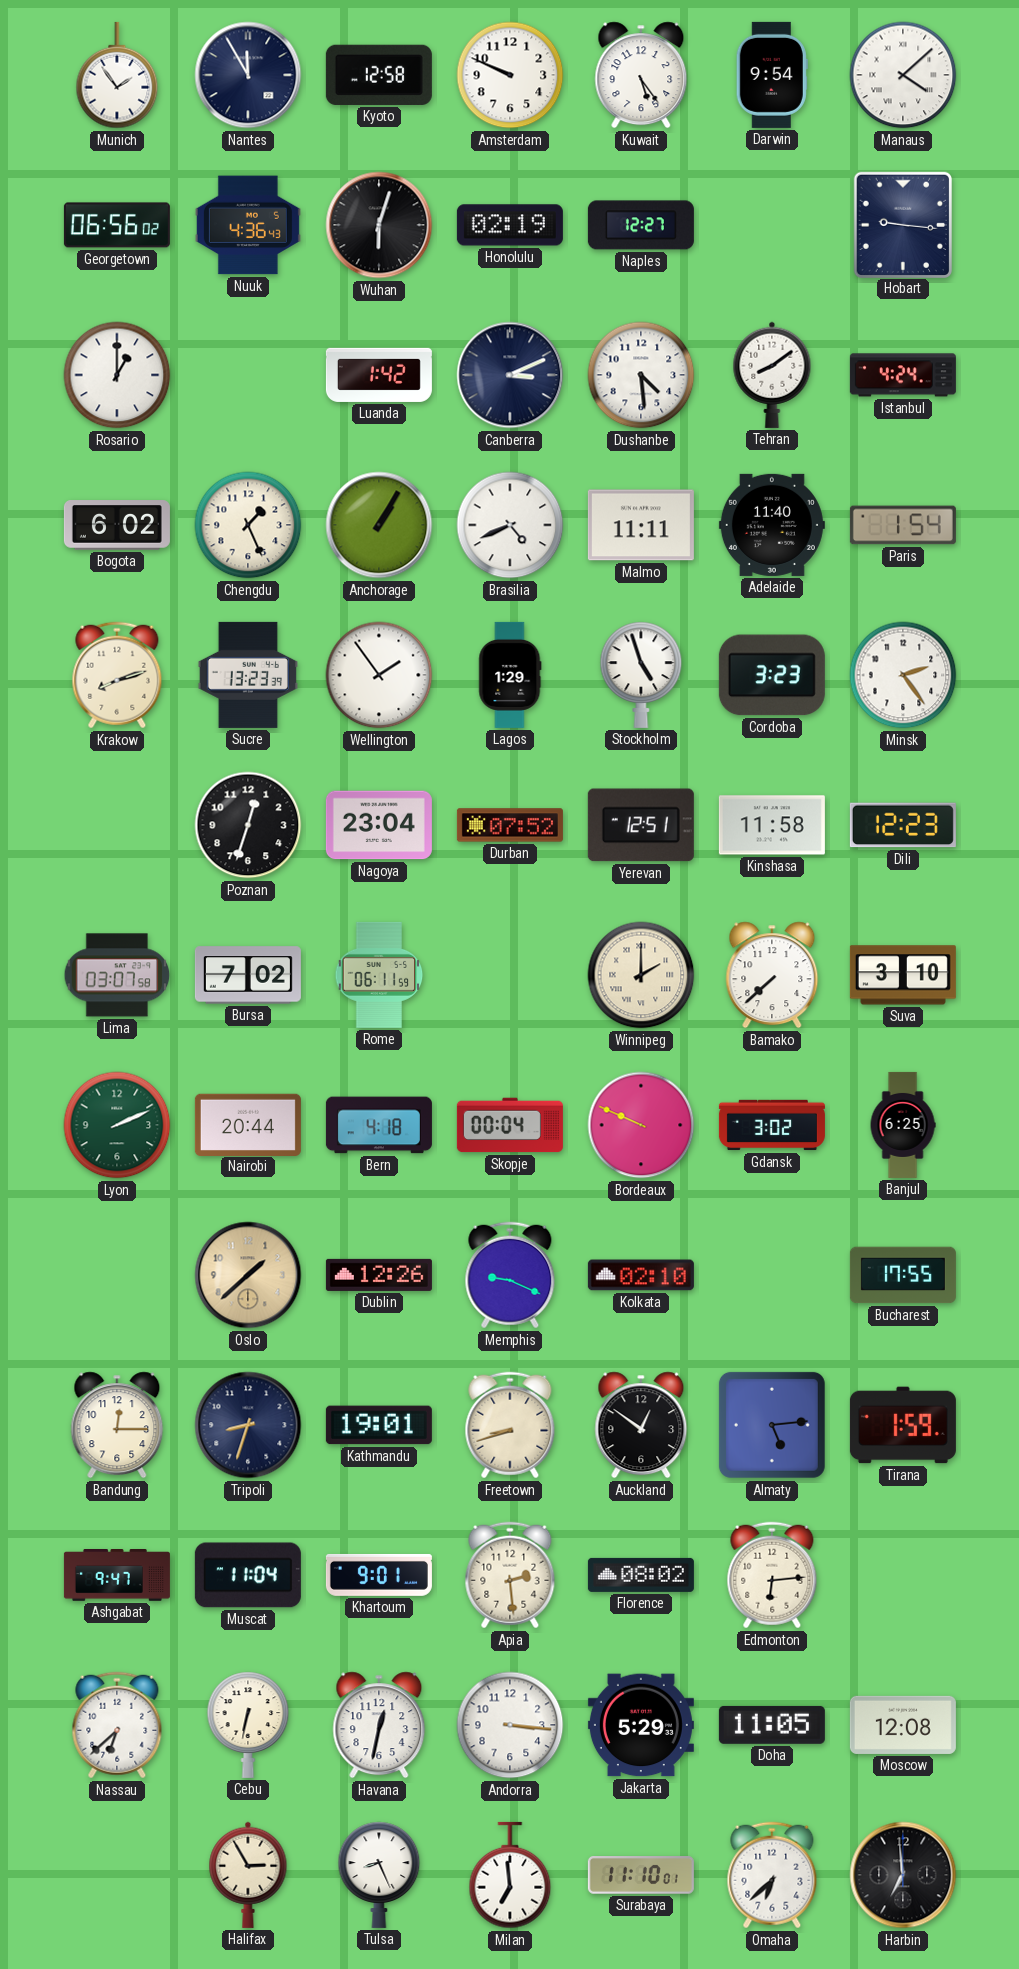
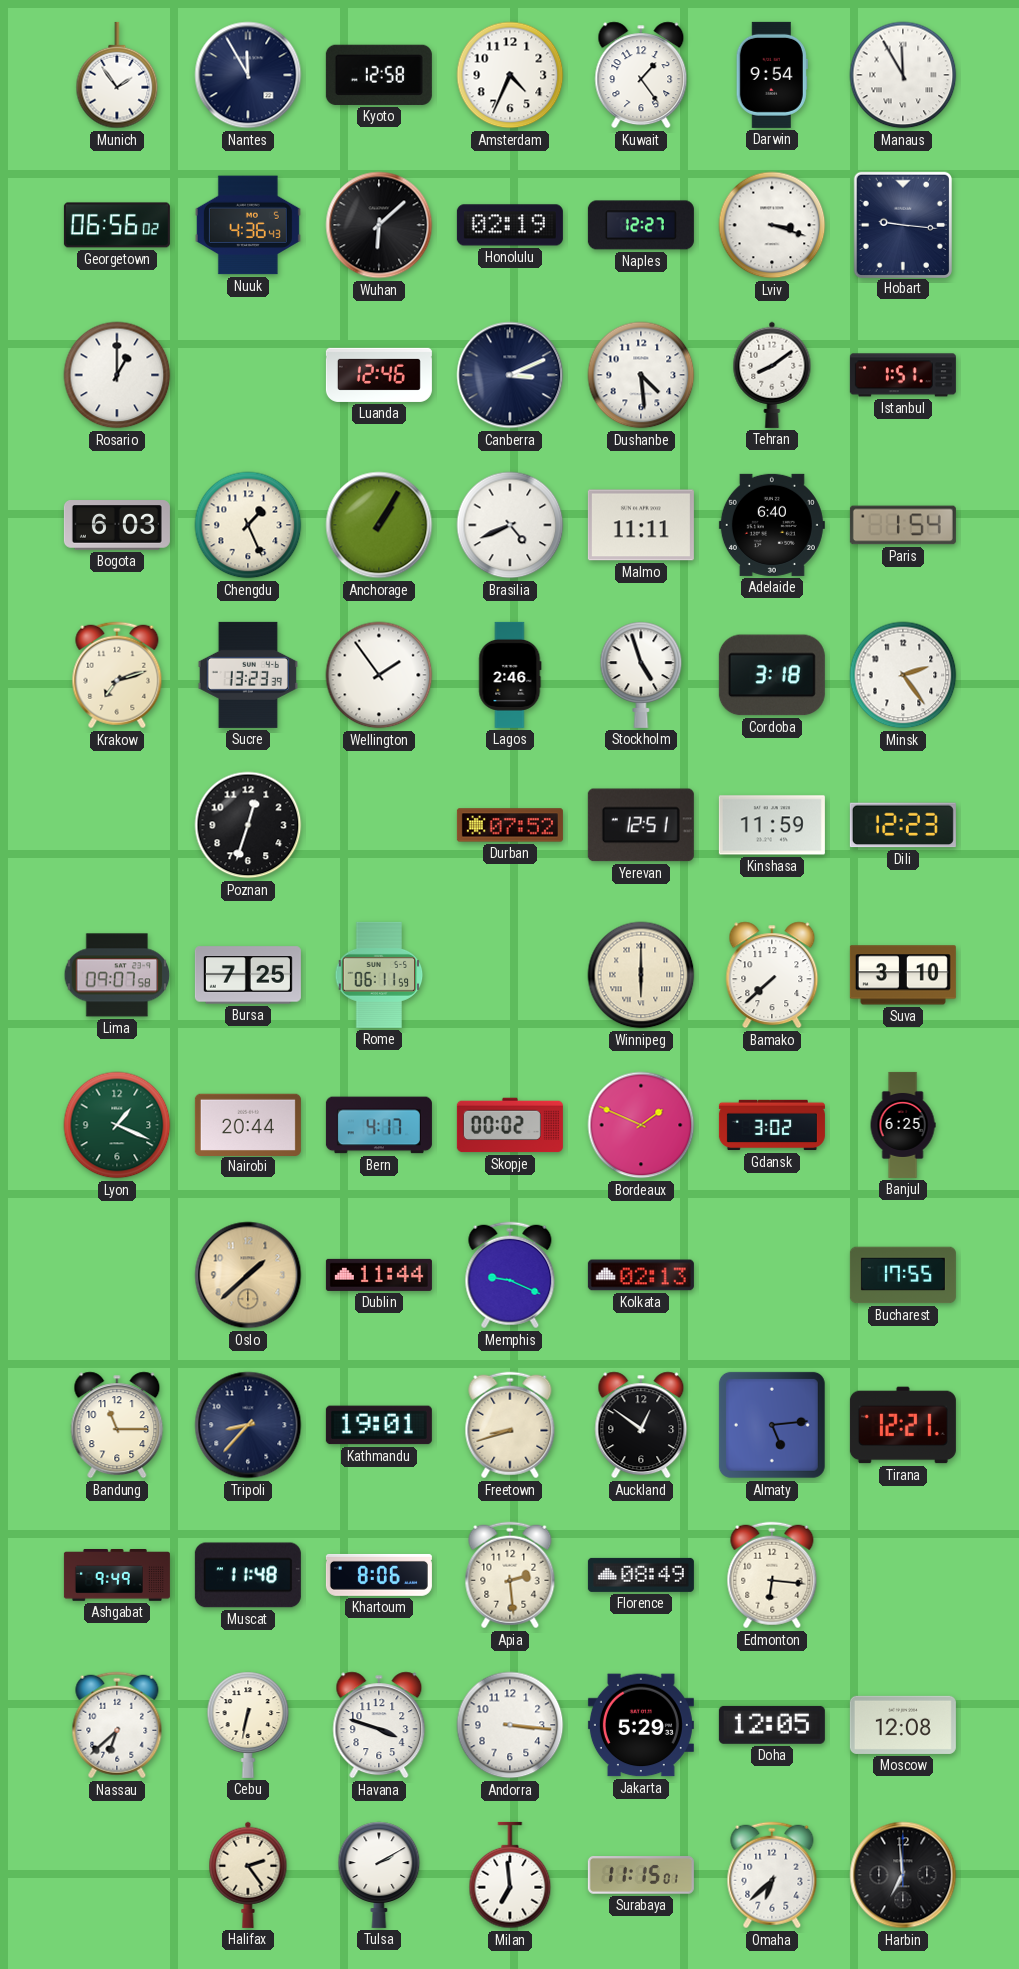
Amsterdam: 9:49 -> 4:34 (510, 75)
Kuwait: 5:24 -> 1:24 (641, 75)
Manaus: 4:08 -> 11:55 (903, 75)
Wuhan: 6:03 -> 6:08 (379, 225)
Lviv: none -> 3:18 (772, 225)
Luanda: 1:42 -> 12:46 (379, 375)
Istanbul: 4:24 -> 1:51 (903, 375)
Bogota: 6:02 -> 6:03 (117, 525)
Adelaide: 11:40 -> 6:40 (772, 525)
Krakow: 8:12 -> 7:12 (117, 675)
Lagos: 1:29 -> 2:46 (510, 675)
Cordoba: 3:23 -> 3:18 (772, 675)
Nagoya: 23:04 -> none (379, 825)
Kinshasa: 11:58 -> 11:59 (772, 825)
Lima: 03:07 -> 09:07 (117, 975)
Bursa: 7:02 -> 7:25 (248, 975)
Winnipeg: 2:00 -> 6:00 (641, 975)
Lyon: 2:11 -> 1:19 (117, 1125)
Bern: 4:18 -> 4:17 (379, 1125)
Skopje: 00:04 -> 00:02 (510, 1125)
Bordeaux: 9:49 -> 1:49 (641, 1125)
Dublin: 12:26 -> 11:44 (379, 1275)
Kolkata: 02:10 -> 02:13 (641, 1275)
Bandung: 12:15 -> 11:15 (117, 1425)
Tripoli: 8:33 -> 8:37 (248, 1425)
Tirana: 1:59 -> 12:21 (903, 1425)
Ashgabat: 9:47 -> 9:49 (117, 1575)
Muscat: 11:04 -> 11:48 (248, 1575)
Khartoum: 9:01 -> 8:06 (379, 1575)
Florence: 08:02 -> 08:49 (641, 1575)
Edmonton: 6:14 -> 6:16 (772, 1575)
Havana: 12:32 -> 3:48 (379, 1725)
Doha: 11:05 -> 12:05 (772, 1725)
Halifax: 2:55 -> 2:24 (248, 1875)
Tulsa: 8:26 -> 2:10 (379, 1875)
Surabaya: 11:10 -> 11:15 (641, 1875)
